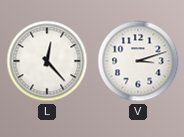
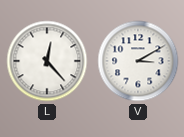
V: 3:12 -> 3:10 (138, 61)
